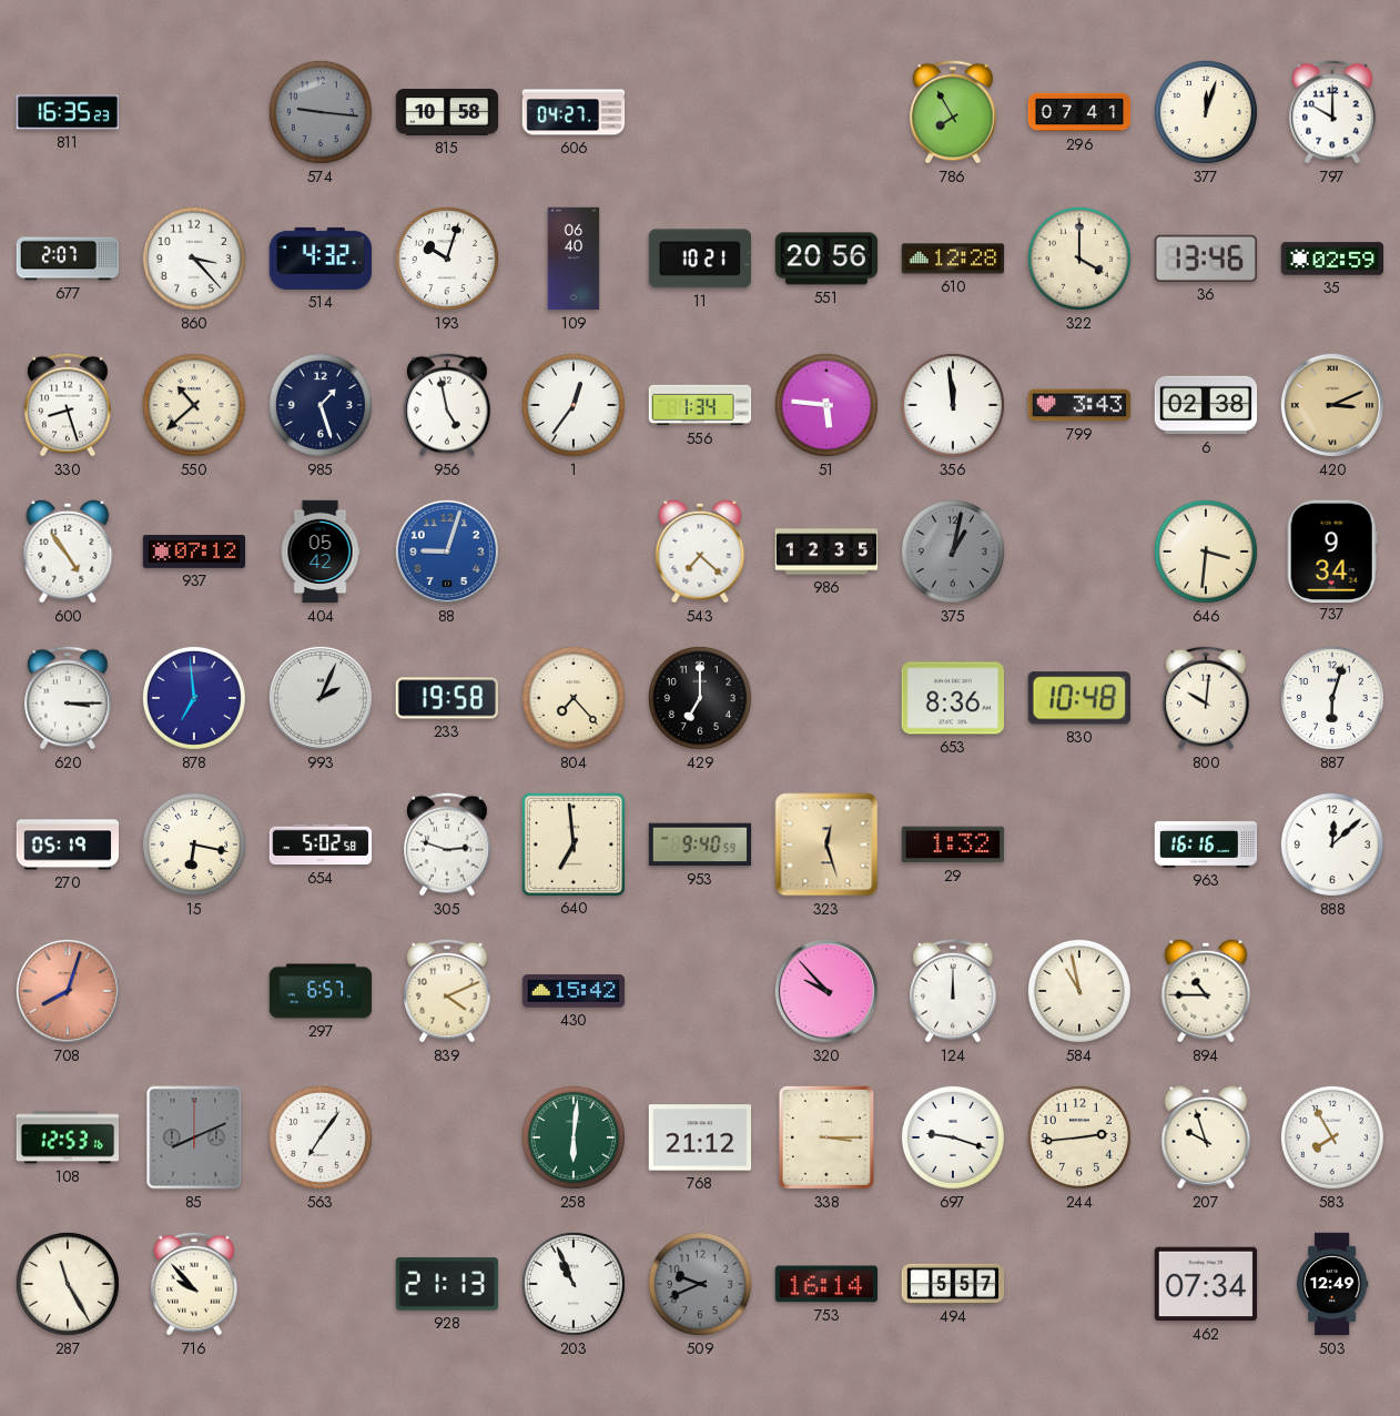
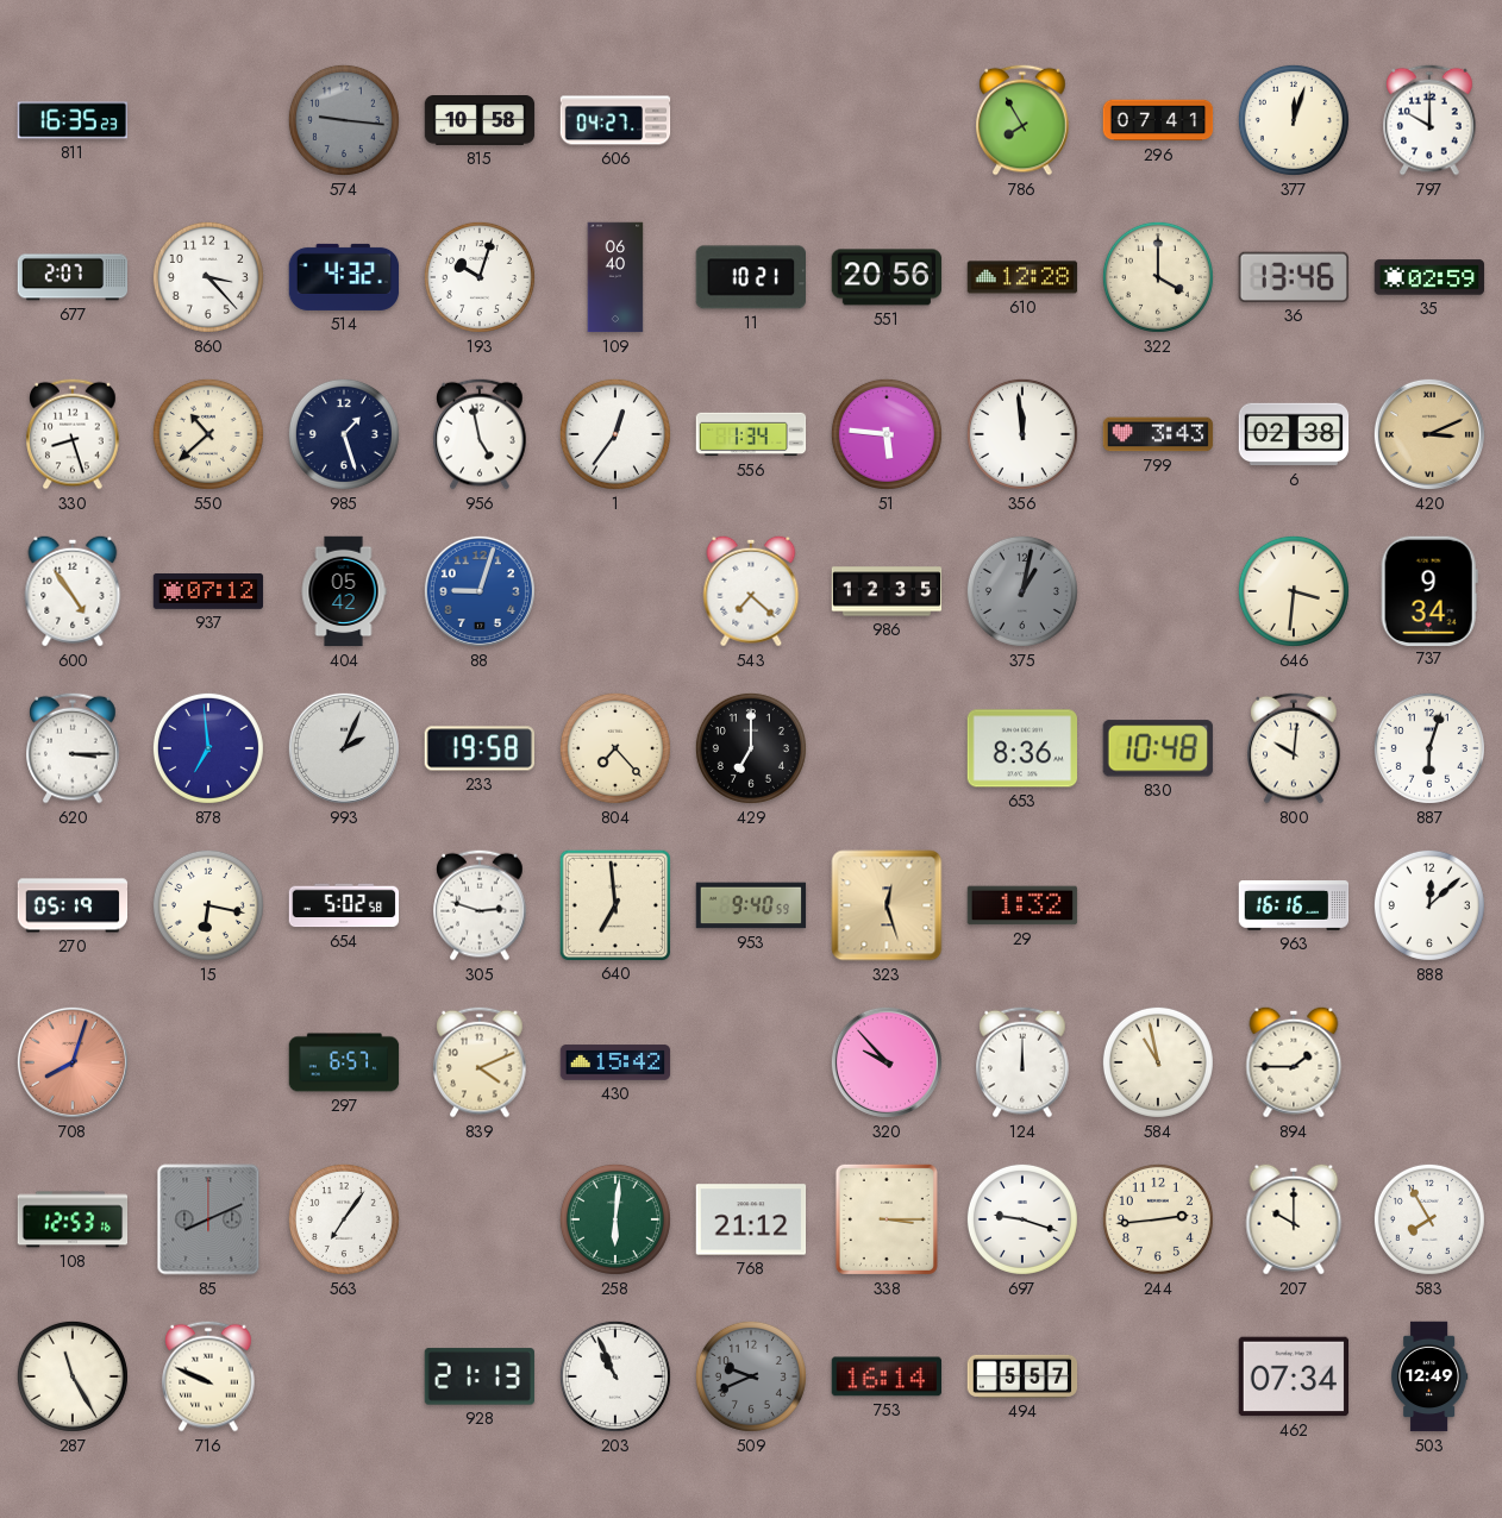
894: 10:45 -> 1:45 (1294, 1062)
207: 9:57 -> 10:00 (1294, 1219)
716: 9:53 -> 9:49 (208, 1376)
